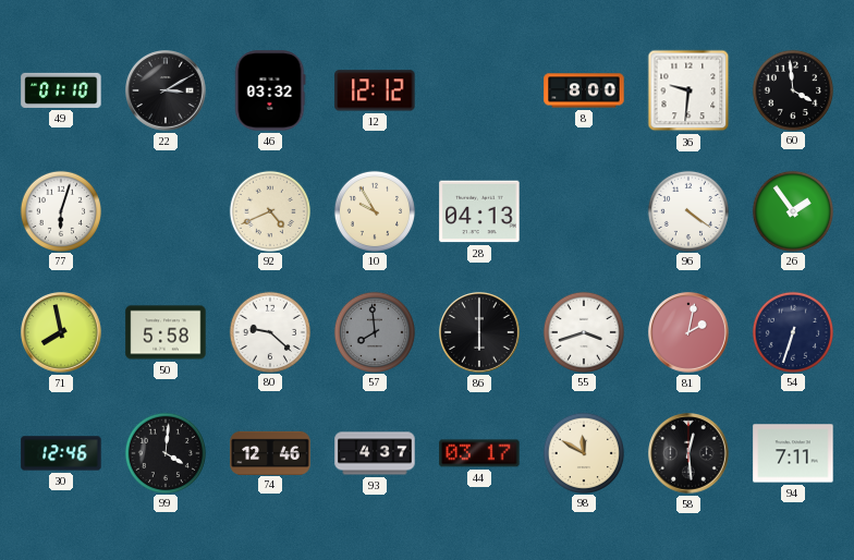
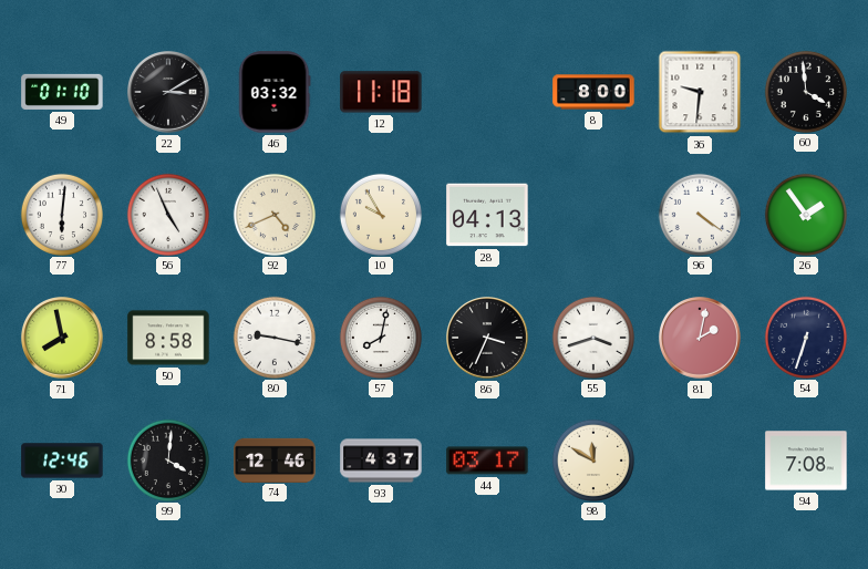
12: 12:12 -> 11:18 (381, 92)
77: 6:03 -> 6:01 (61, 214)
56: none -> 4:56 (167, 214)
50: 5:58 -> 8:58 (168, 338)
80: 9:22 -> 9:17 (273, 337)
57: 7:59 -> 8:02 (380, 337)
57 dial: grey -> white (380, 337)
86: 6:00 -> 3:34 (487, 338)
58: 12:29 -> none (688, 453)
94: 7:11 -> 7:08 (806, 461)
